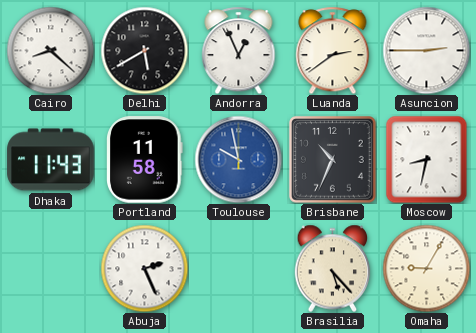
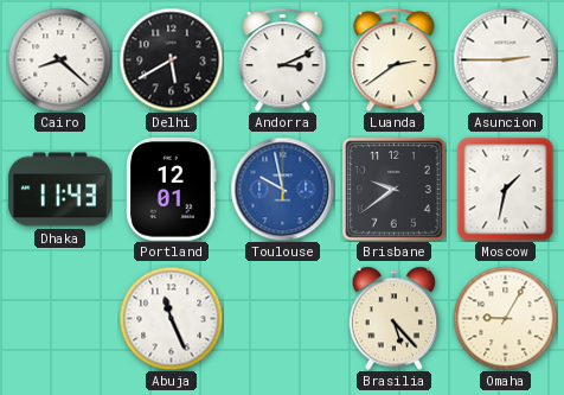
Andorra: 12:56 -> 3:11 (283, 59)
Portland: 11:58 -> 12:01 (172, 190)
Brisbane: 10:34 -> 9:39 (395, 190)
Moscow: 8:32 -> 1:32 (506, 189)
Abuja: 2:26 -> 11:26 (171, 318)
